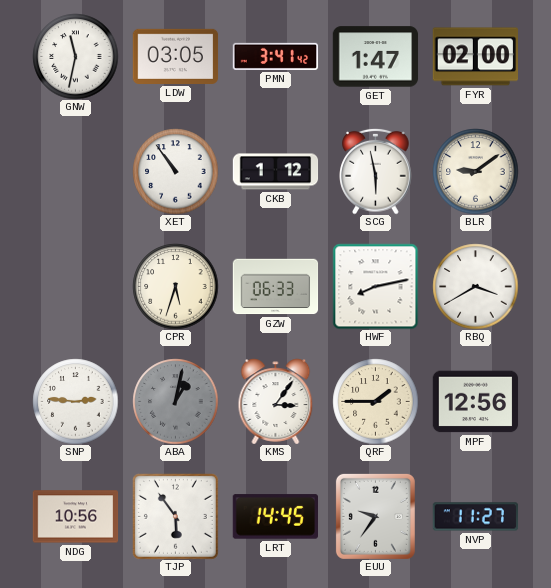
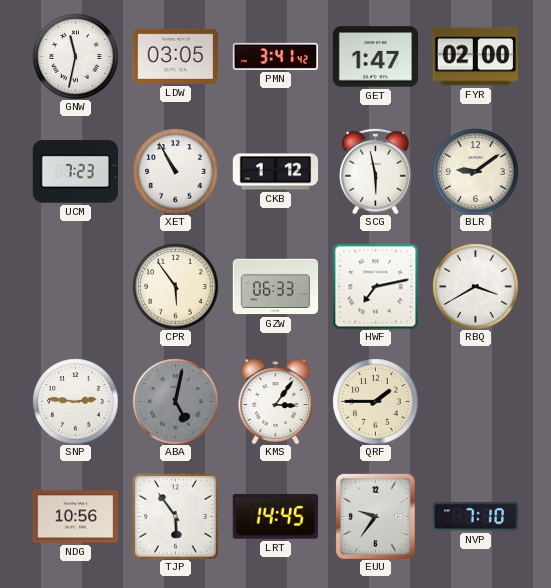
UCM: none -> 7:23 (75, 172)
XET: 10:54 -> 10:55 (175, 171)
CPR: 5:33 -> 5:54 (175, 286)
HWF: 8:13 -> 7:13 (375, 286)
ABA: 1:02 -> 5:02 (175, 401)
MPF: 12:56 -> none (475, 402)
NVP: 11:27 -> 7:10 (475, 517)
